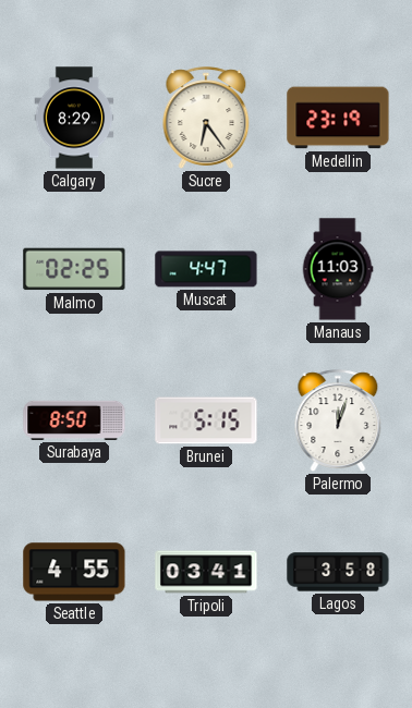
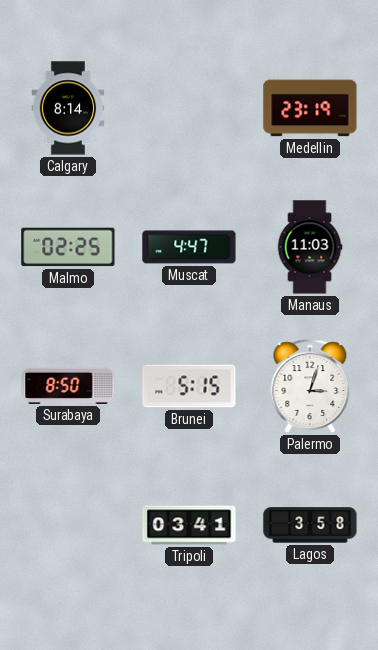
Calgary: 8:29 -> 8:14 (68, 108)
Sucre: 6:24 -> none (206, 118)
Palermo: 12:03 -> 3:03 (310, 386)
Seattle: 4:55 -> none (74, 572)
